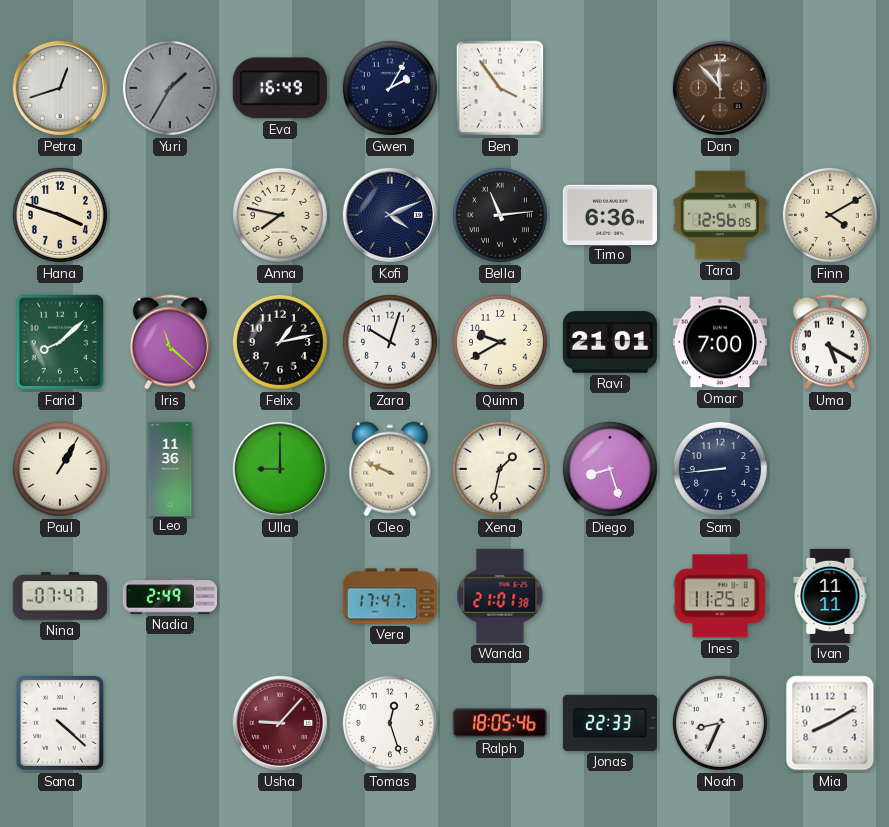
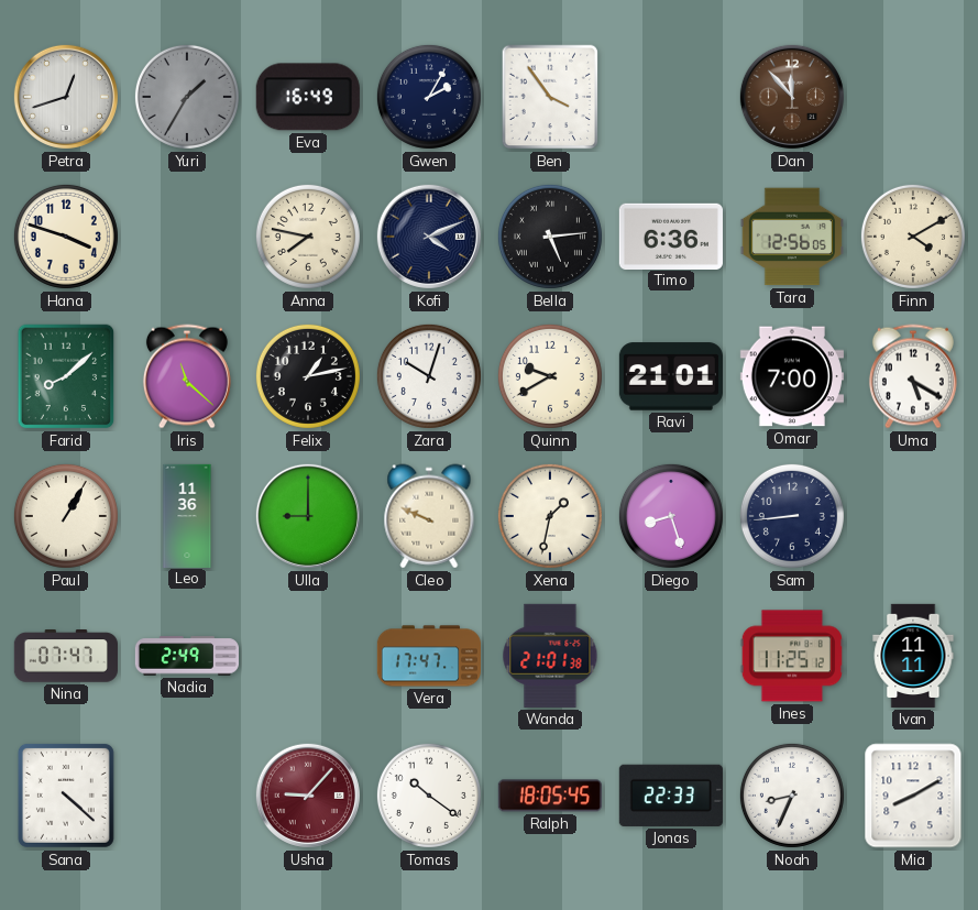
Bella: 11:14 -> 5:14 (550, 237)
Tomas: 12:27 -> 10:21 (429, 796)
Ralph: 18:05:46 -> 18:05:45 (550, 796)
